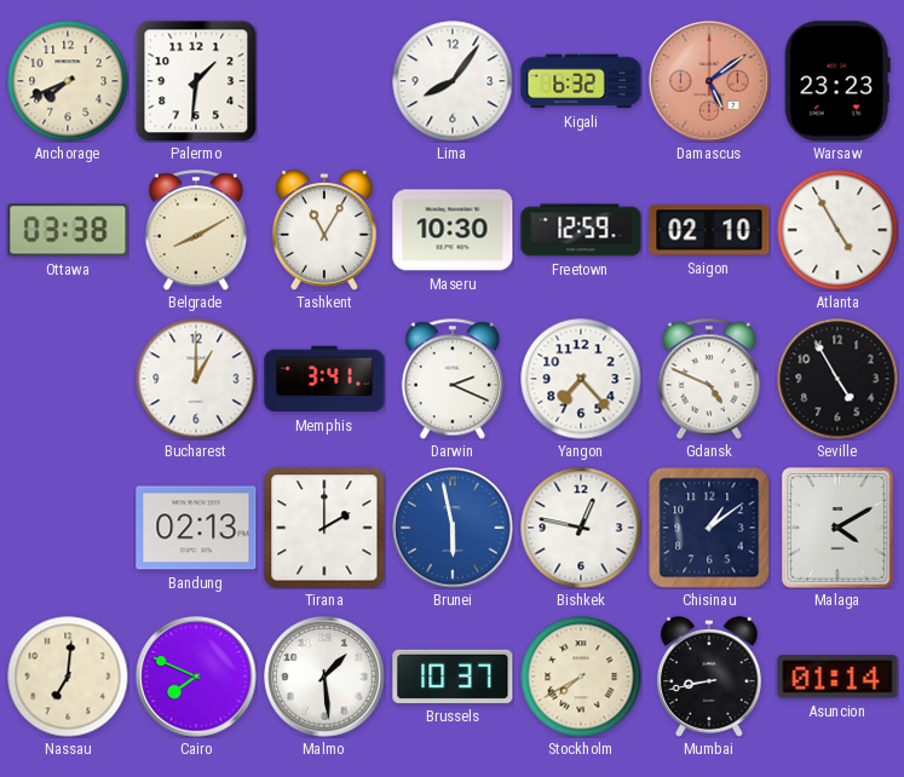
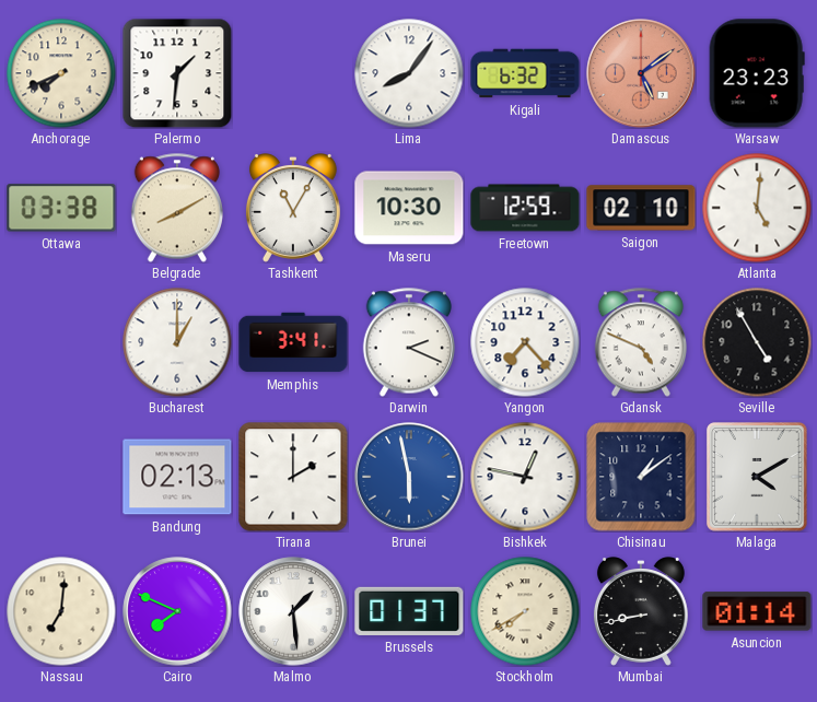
Atlanta: 4:55 -> 5:01 (757, 208)
Brussels: 10:37 -> 01:37 (409, 611)
